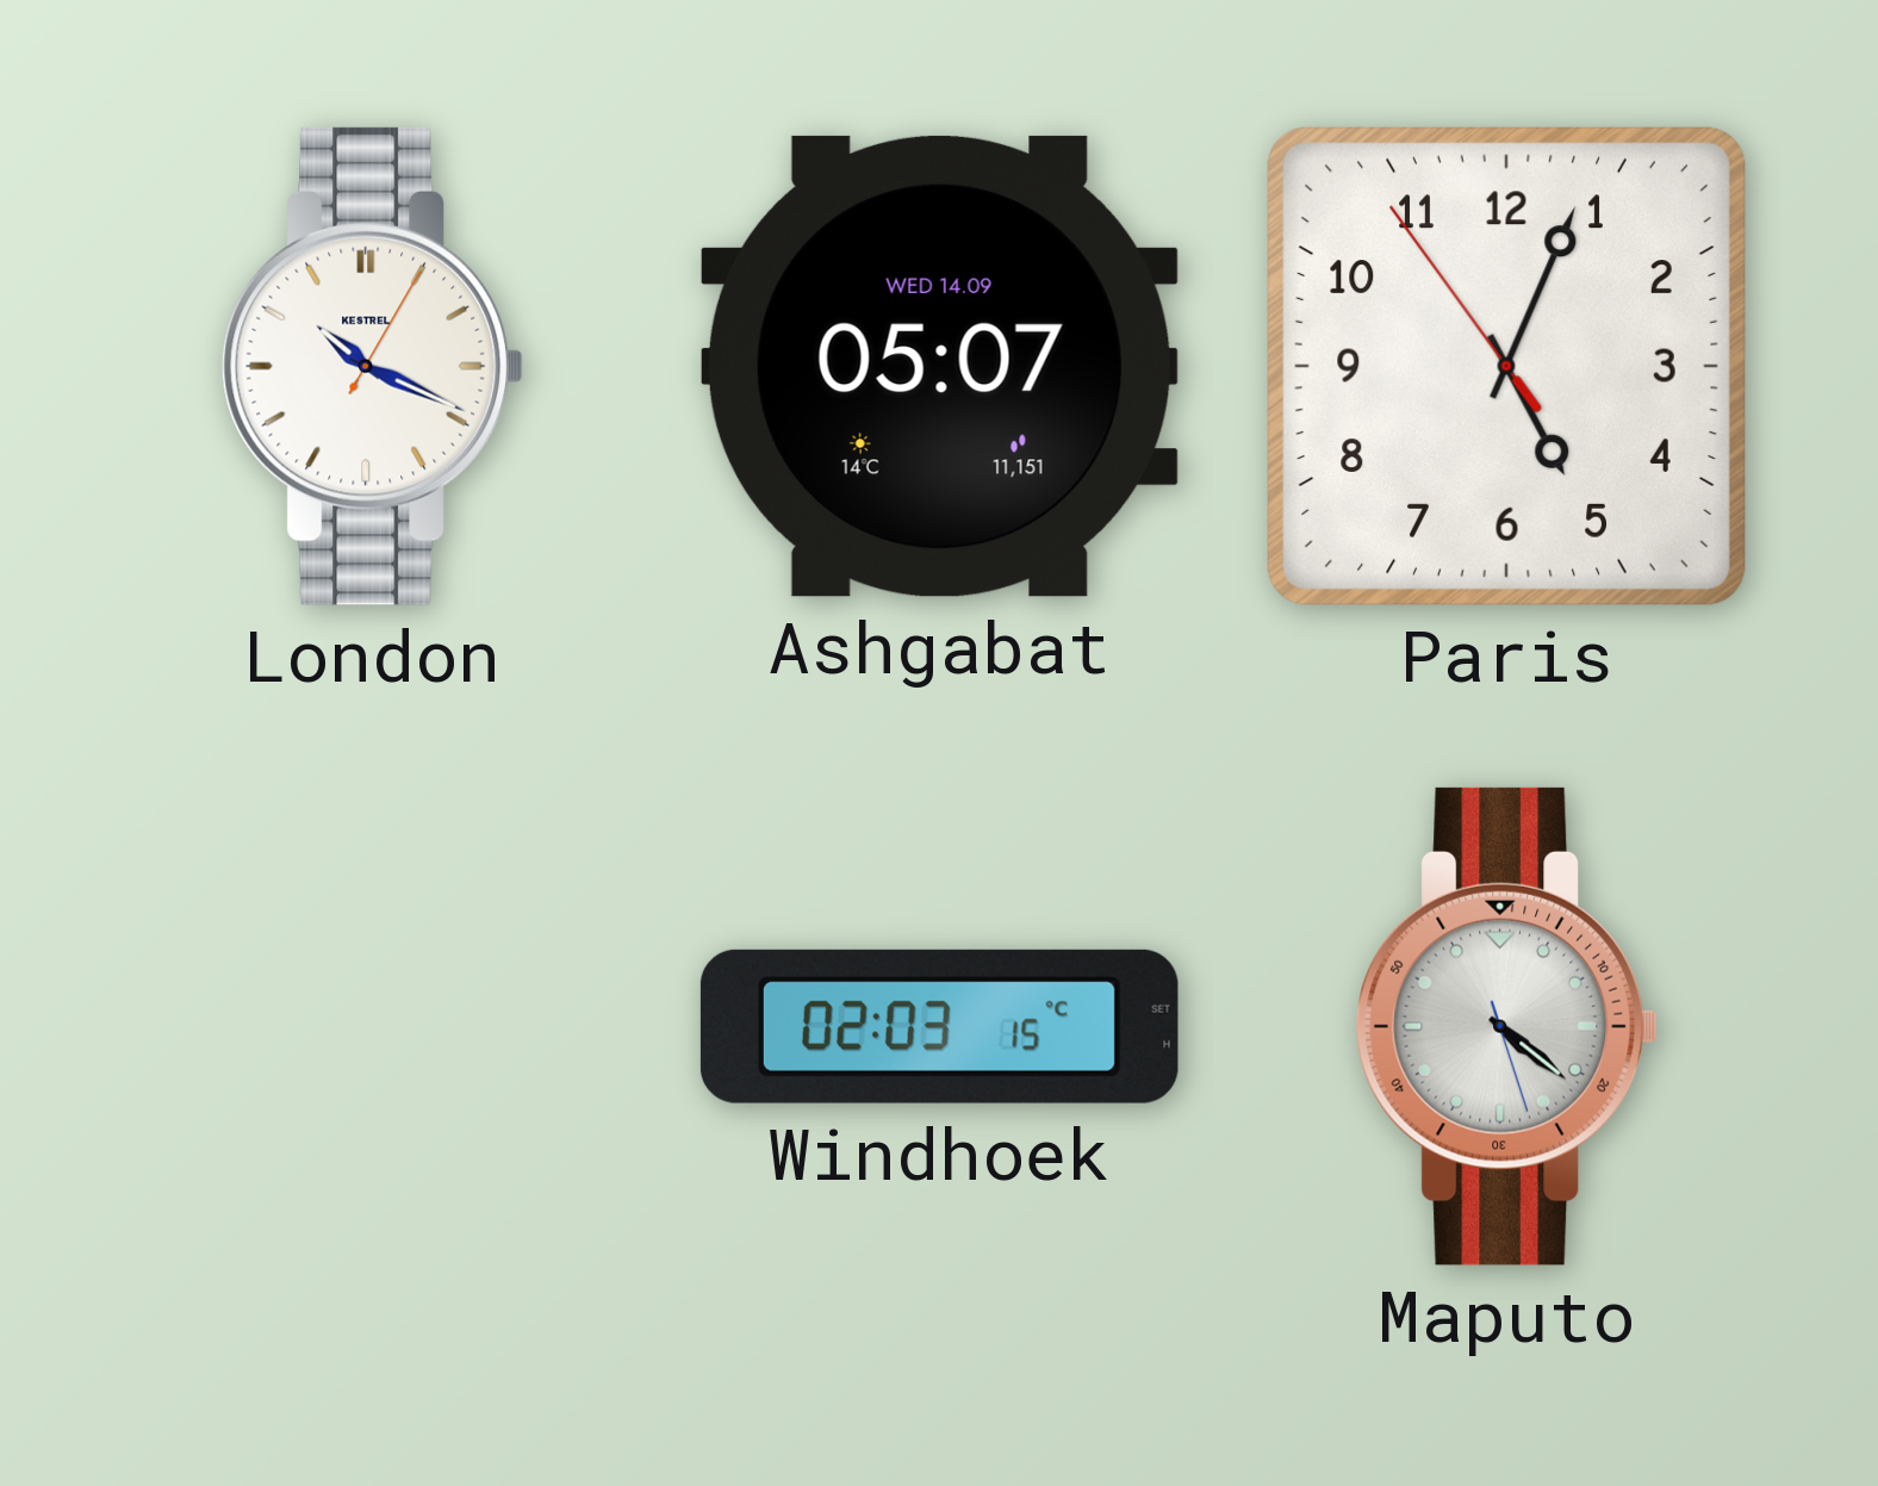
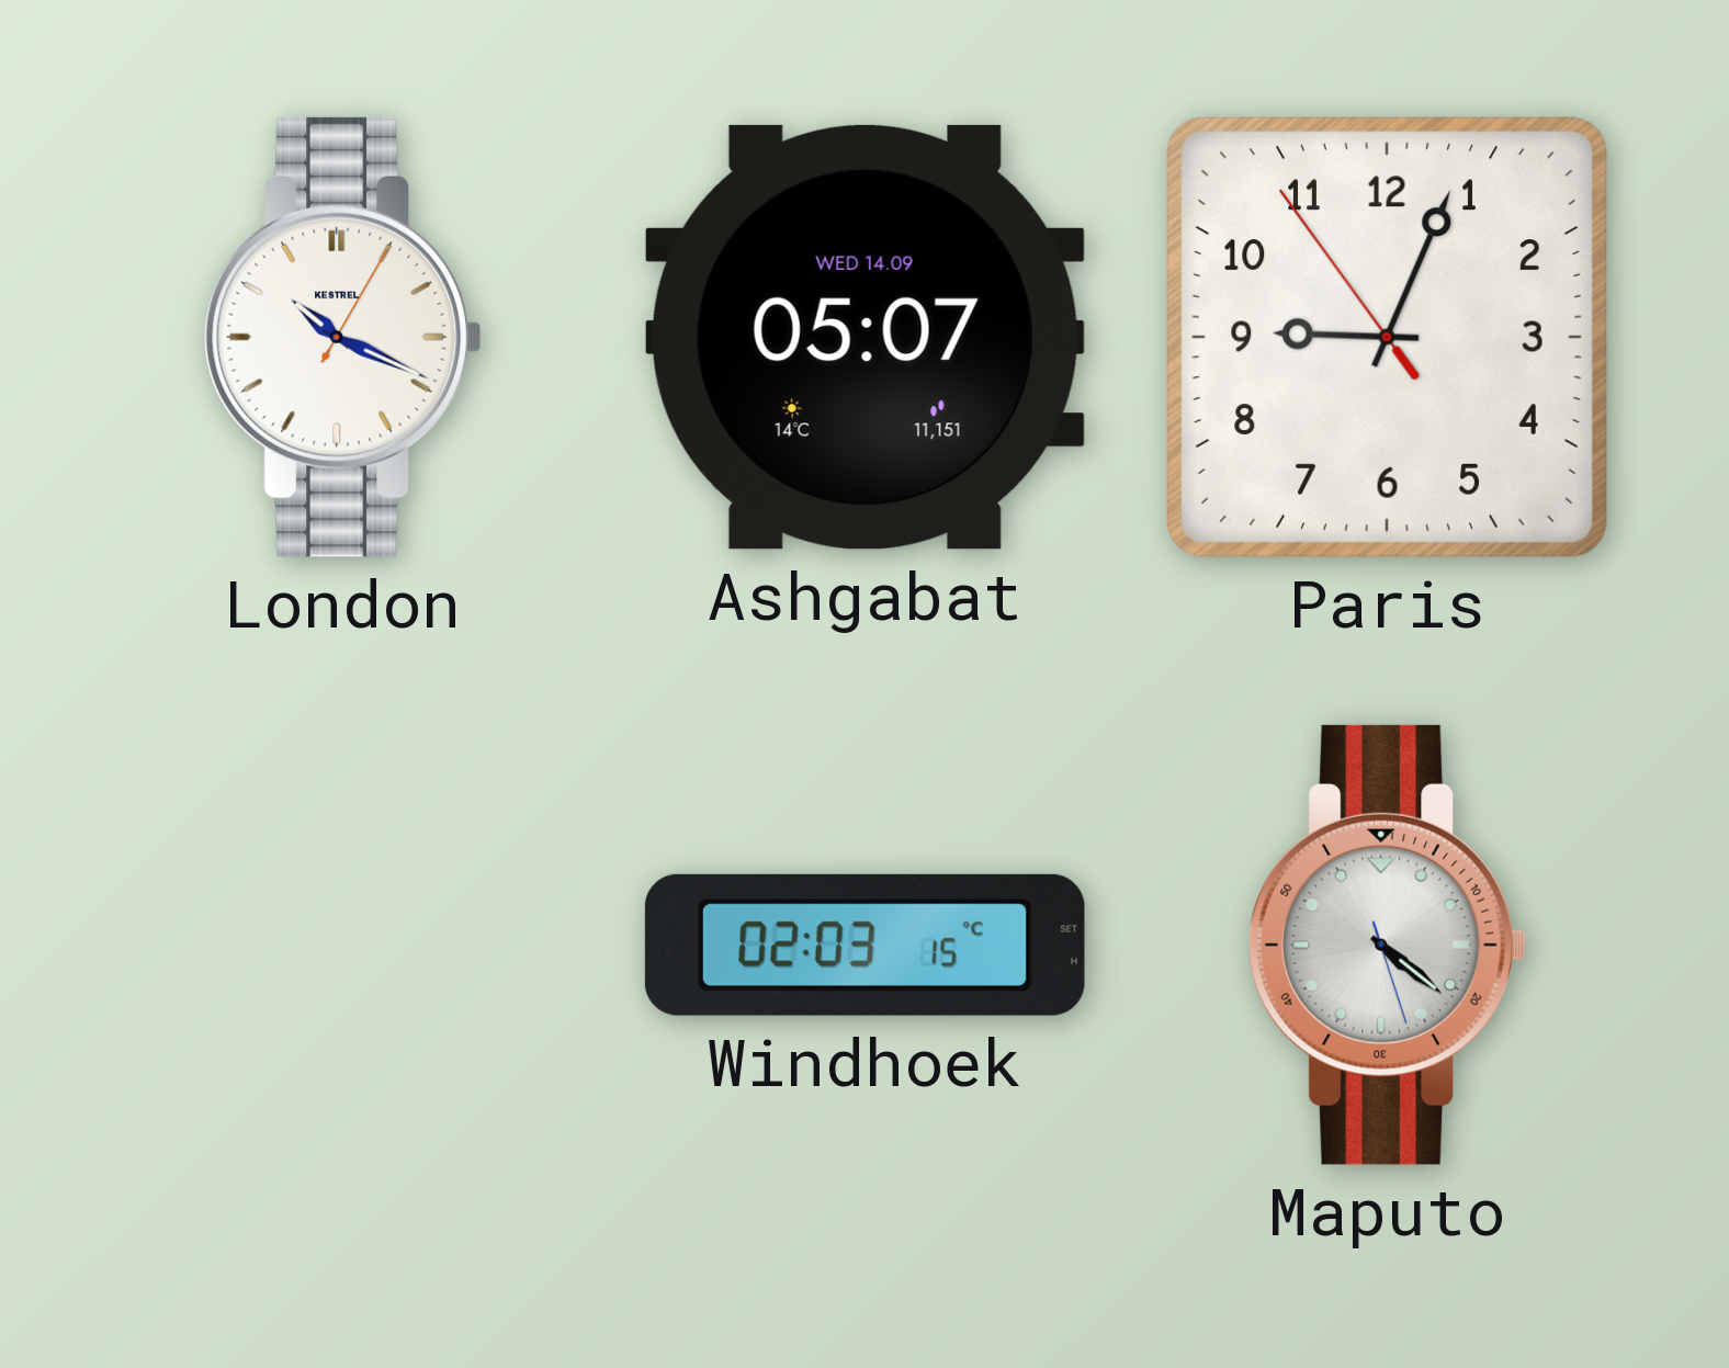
Paris: 5:03 -> 9:03 (1387, 337)
